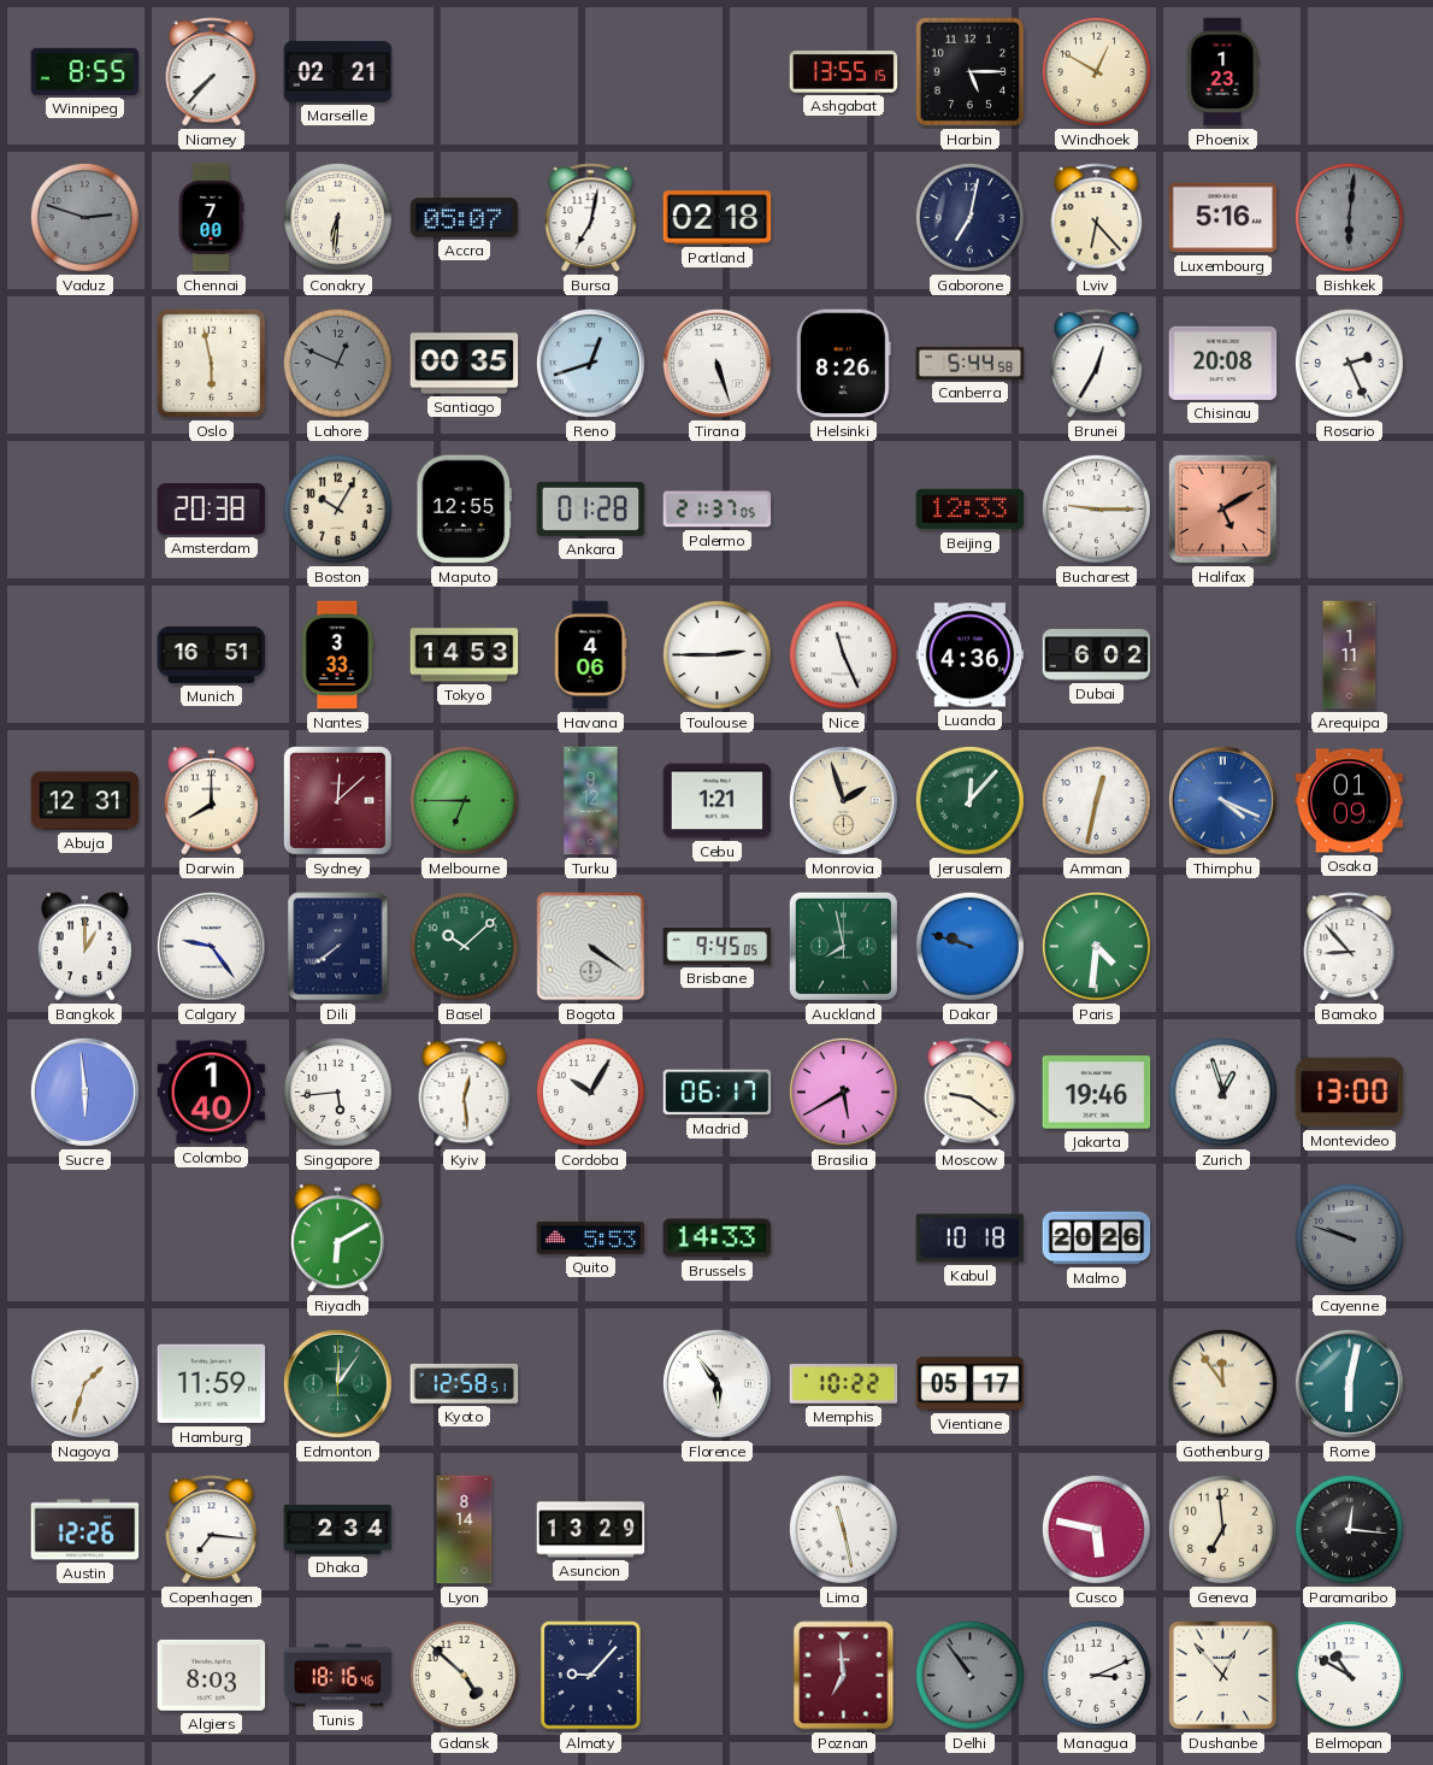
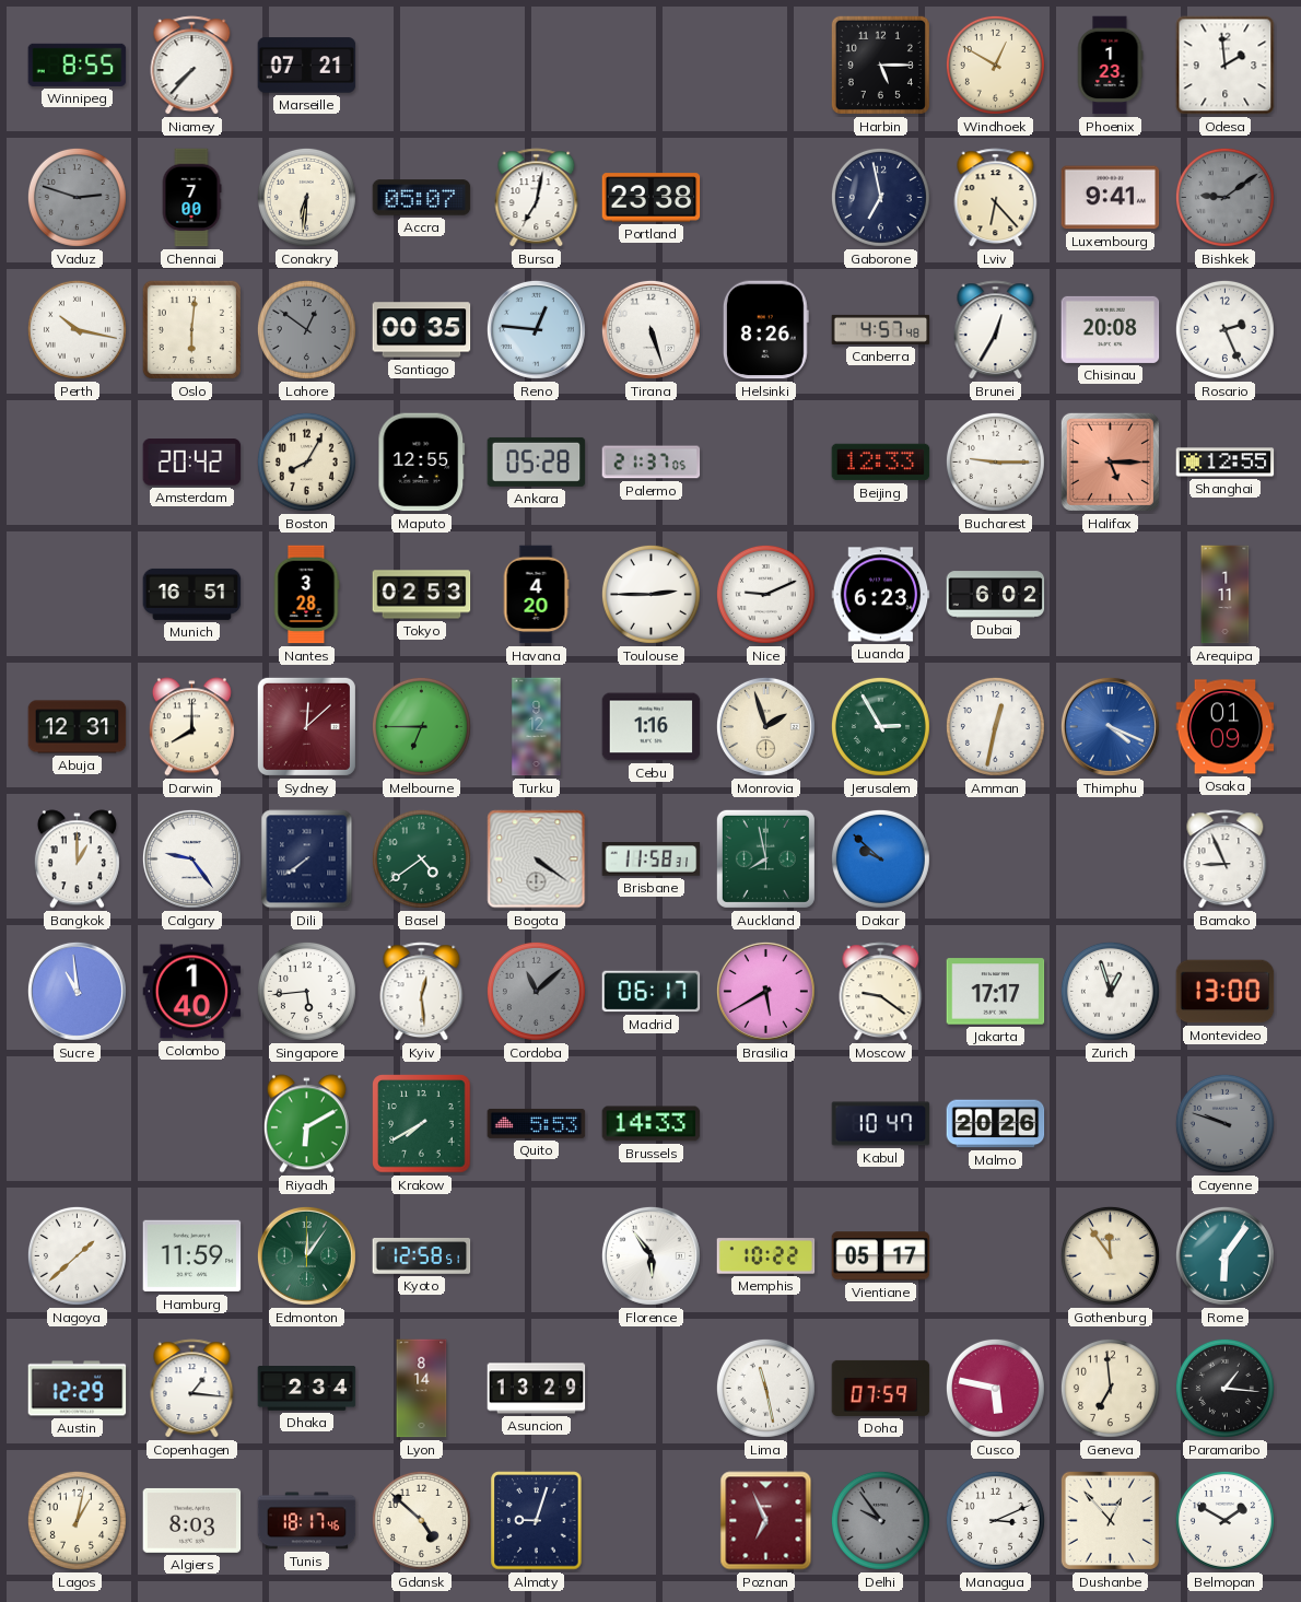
Marseille: 02:21 -> 07:21 (307, 66)
Ashgabat: 13:55 -> none (844, 72)
Odesa: none -> 1:59 (1226, 66)
Portland: 02:18 -> 23:38 (652, 198)
Gaborone: 7:02 -> 6:58 (880, 197)
Luxembourg: 5:16 -> 9:41 (1111, 198)
Bishkek: 6:01 -> 9:09 (1224, 197)
Perth: none -> 10:17 (77, 329)
Oslo: 5:58 -> 6:01 (191, 329)
Lahore: 12:49 -> 12:51 (306, 329)
Reno: 12:42 -> 12:46 (536, 329)
Canberra: 5:44 -> 4:57 (881, 329)
Amsterdam: 20:38 -> 20:42 (192, 463)
Boston: 10:05 -> 8:05 (306, 461)
Ankara: 01:28 -> 05:28 (537, 461)
Halifax: 5:10 -> 5:15 (1110, 461)
Shanghai: none -> 12:55 (1226, 463)
Nantes: 3:33 -> 3:28 (306, 595)
Tokyo: 14:53 -> 02:53 (422, 595)
Havana: 4:06 -> 4:20 (536, 595)
Nice: 11:26 -> 9:11 (765, 594)
Luanda: 4:36 -> 6:23 (881, 595)
Cebu: 1:21 -> 1:16 (652, 727)
Jerusalem: 12:07 -> 2:55 (880, 726)
Basel: 10:08 -> 4:39 (421, 858)
Brisbane: 9:45 -> 11:58 (652, 860)
Dakar: 9:48 -> 9:52 (880, 858)
Paris: 4:31 -> none (1096, 946)
Bamako: 8:53 -> 8:56 (1226, 860)
Sucre: 5:59 -> 10:59 (77, 991)
Cordoba: 10:05 -> 11:08 (536, 991)
Cordoba dial: white -> grey (536, 991)
Jakarta: 19:46 -> 17:17 (996, 992)
Krakow: none -> 7:40 (422, 1124)
Kabul: 10:18 -> 10:47 (881, 1124)
Nagoya: 1:33 -> 1:38 (77, 1255)
Rome: 6:02 -> 6:06 (1224, 1255)
Austin: 12:26 -> 12:29 (78, 1389)
Copenhagen: 7:16 -> 1:16 (192, 1389)
Doha: none -> 07:59 (881, 1388)
Paramaribo: 12:16 -> 1:16 (1224, 1388)
Lagos: none -> 1:02 (77, 1520)
Tunis: 18:16 -> 18:17 (307, 1521)
Almaty: 9:07 -> 9:03 (537, 1521)
Poznan: 6:59 -> 6:56 (766, 1521)
Delhi: 10:54 -> 9:54 (880, 1520)
Belmopan: 10:50 -> 1:50 (1224, 1520)
